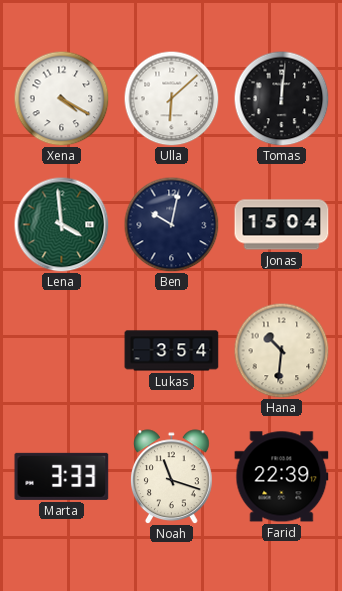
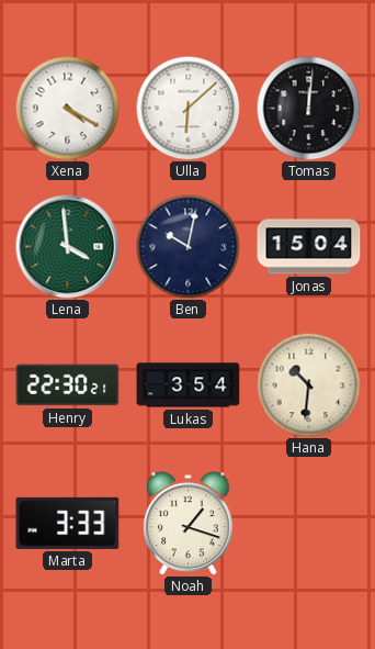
Henry: none -> 22:30 (68, 385)
Noah: 11:18 -> 1:18 (189, 524)
Farid: 22:39 -> none (282, 477)
